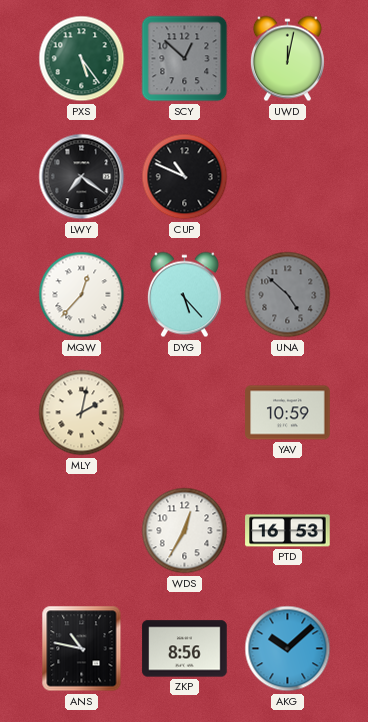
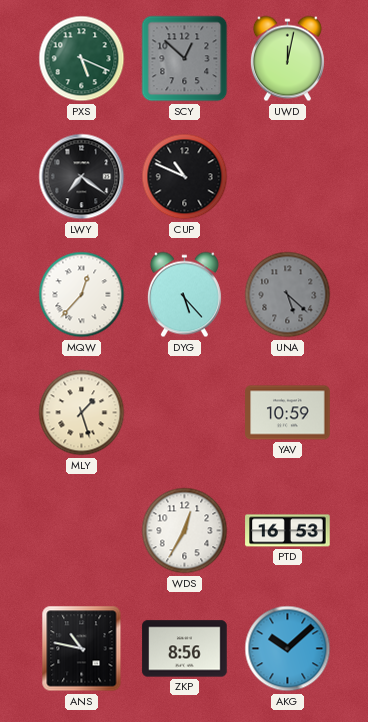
PXS: 5:24 -> 5:19 (82, 59)
UNA: 4:52 -> 5:22 (288, 295)
MLY: 2:02 -> 1:27 (82, 413)
